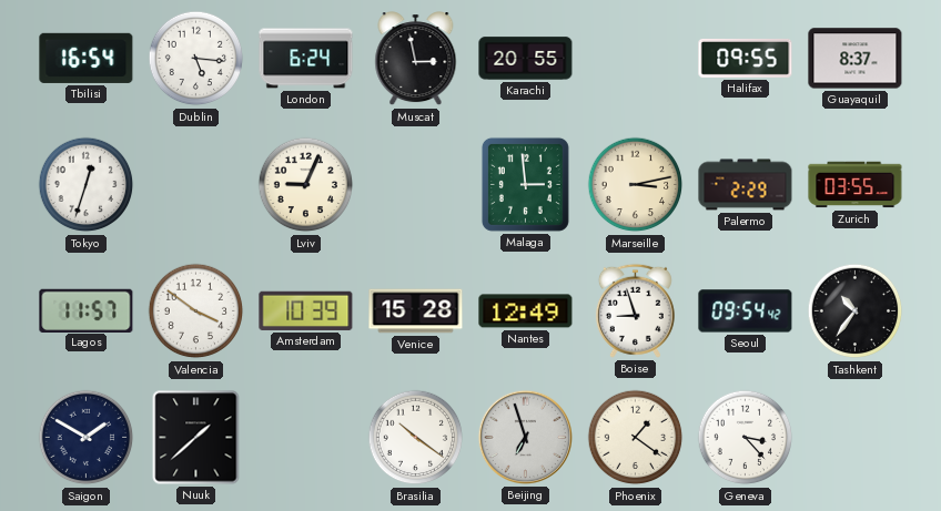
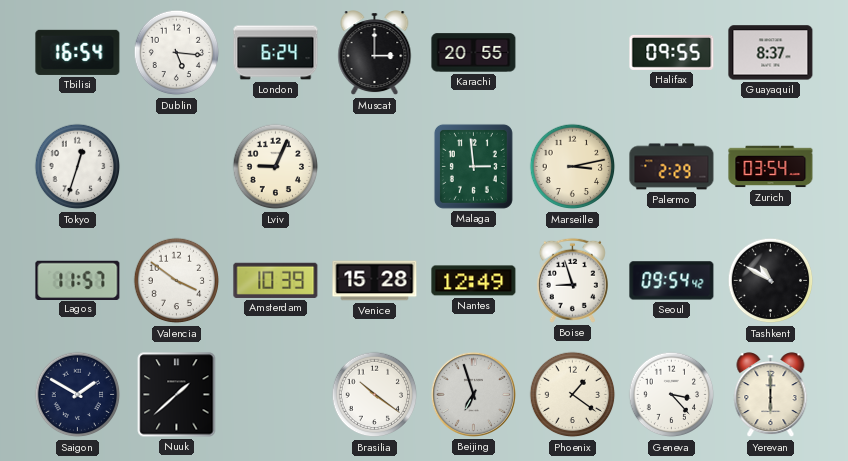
Muscat: 2:58 -> 3:00 (375, 53)
Zurich: 03:55 -> 03:54 (771, 167)
Tashkent: 10:36 -> 10:50 (771, 281)
Yerevan: none -> 6:00 (771, 395)
